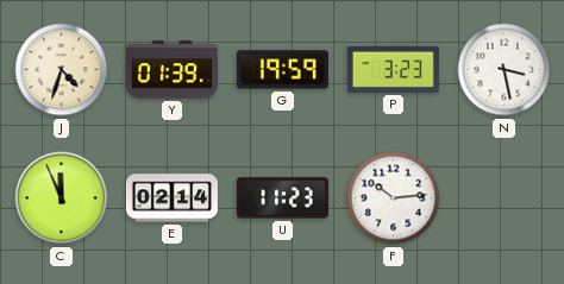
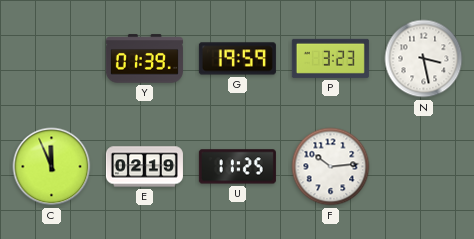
J: 4:33 -> none (62, 70)
E: 02:14 -> 02:19 (144, 167)
U: 11:23 -> 11:25 (237, 167)
